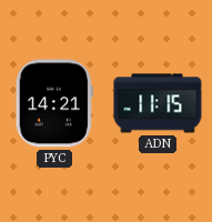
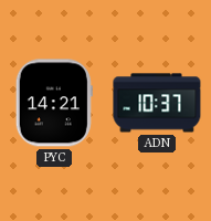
ADN: 11:15 -> 10:37 (157, 103)
